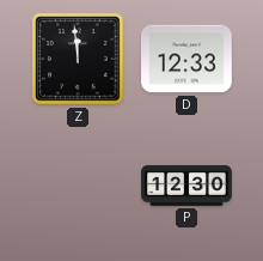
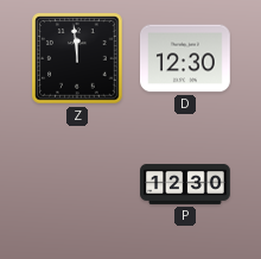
D: 12:33 -> 12:30 (185, 58)
